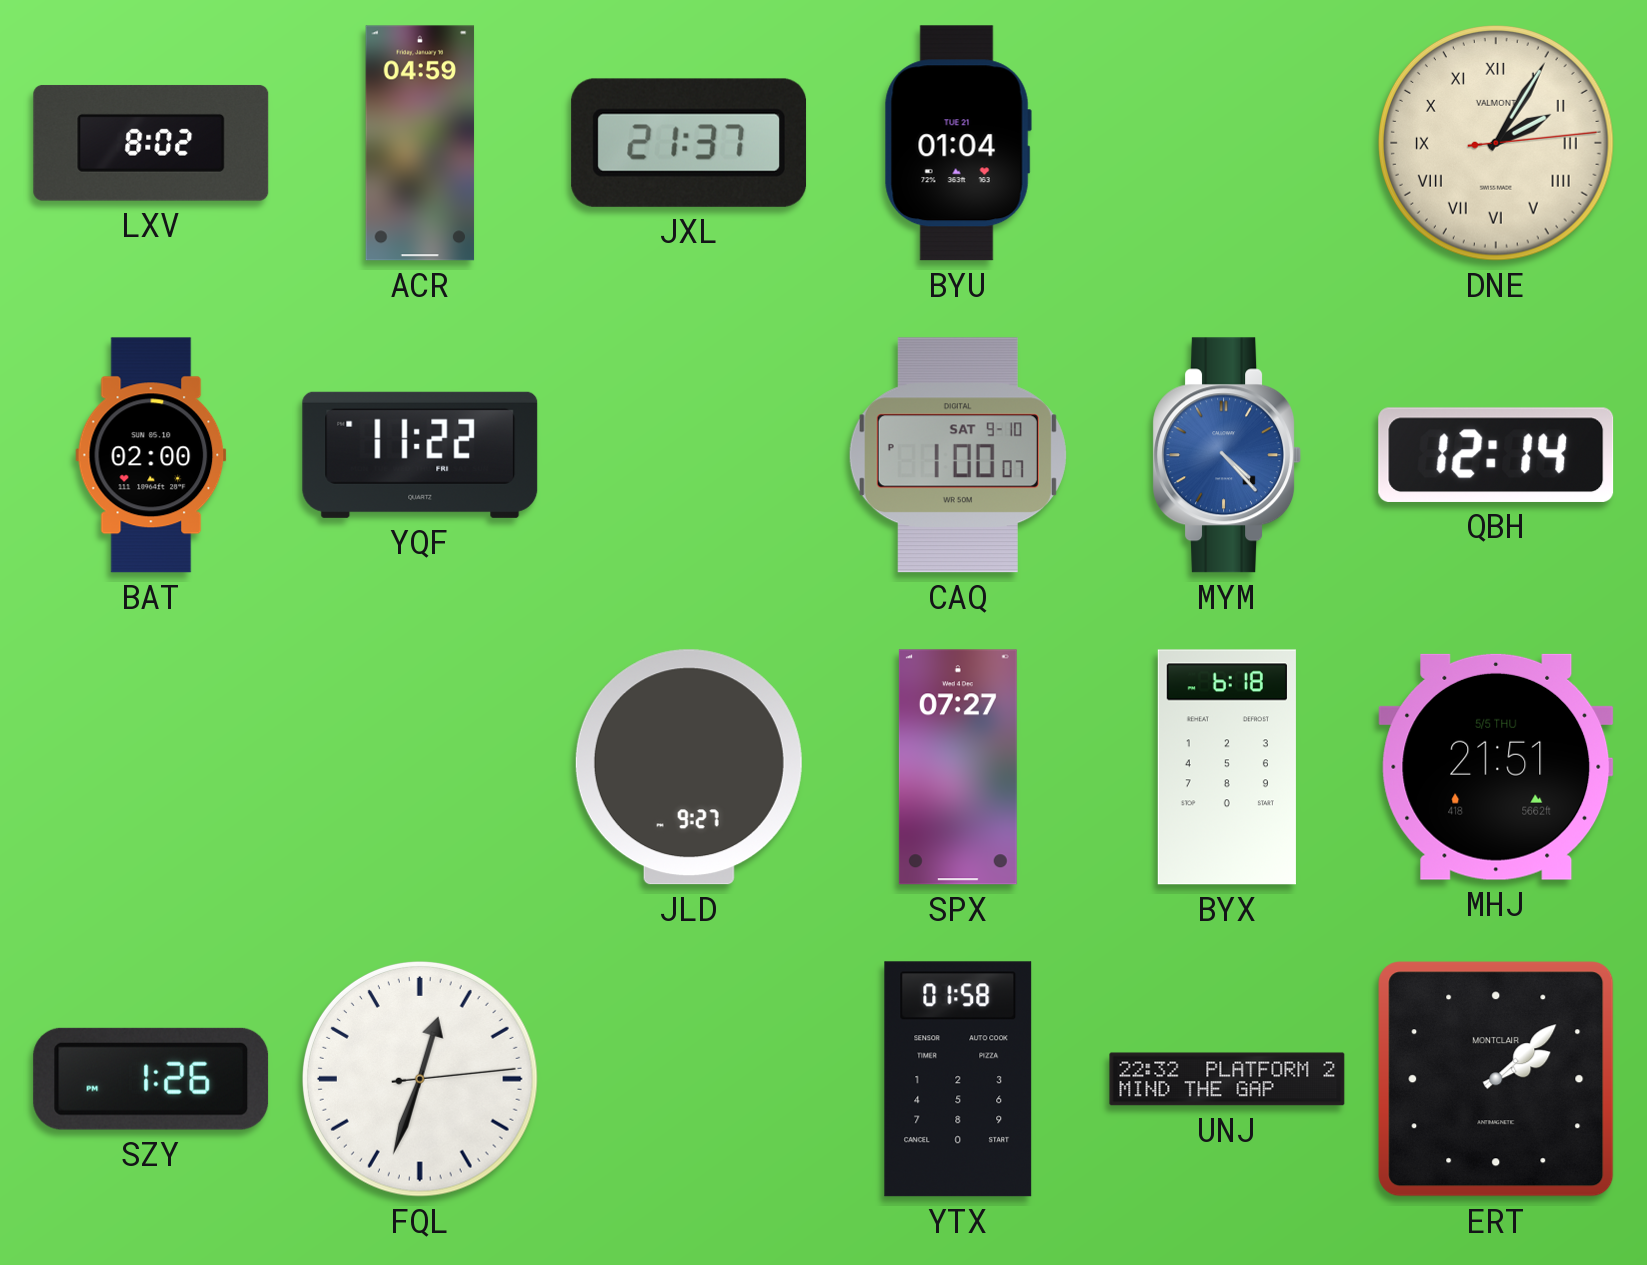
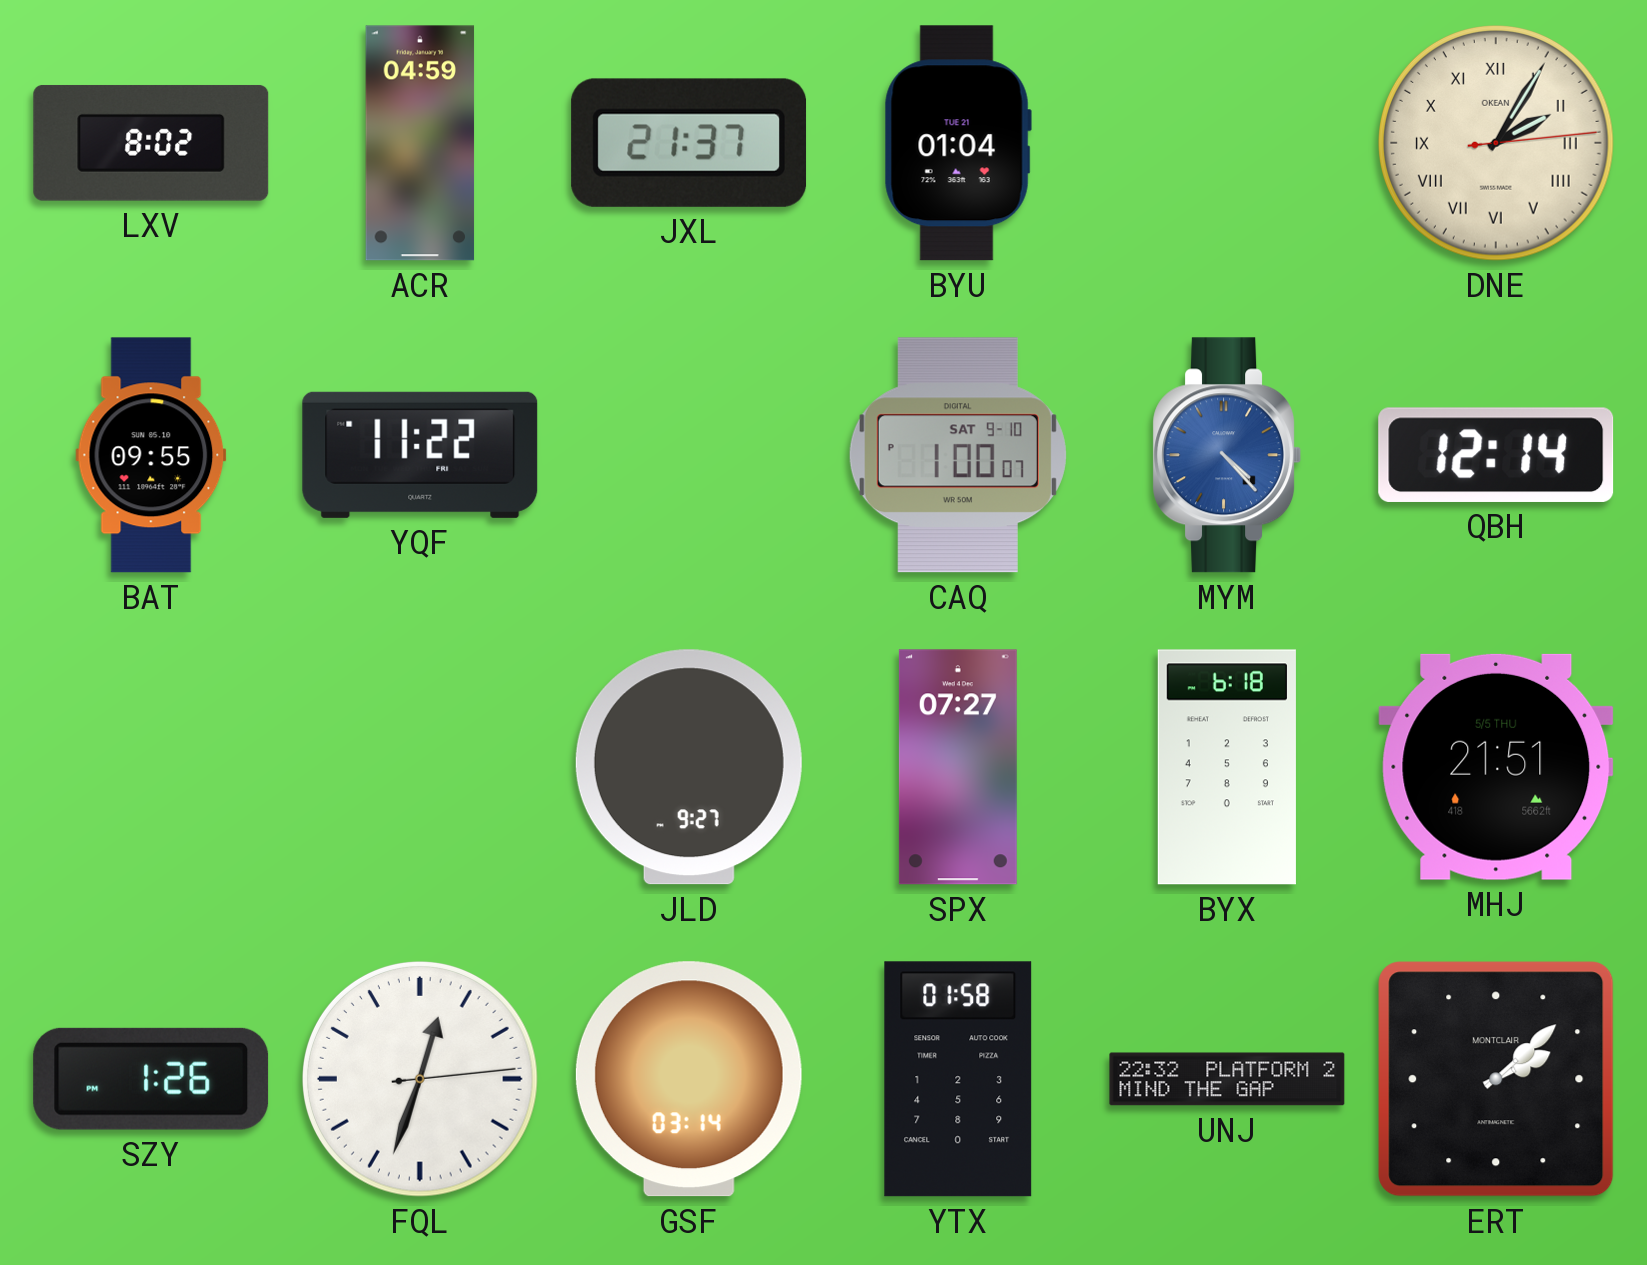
DNE brand: VALMONT -> OKEAN (1497, 144)
BAT: 02:00 -> 09:55 (151, 455)
GSF: none -> 03:14 (689, 1079)
